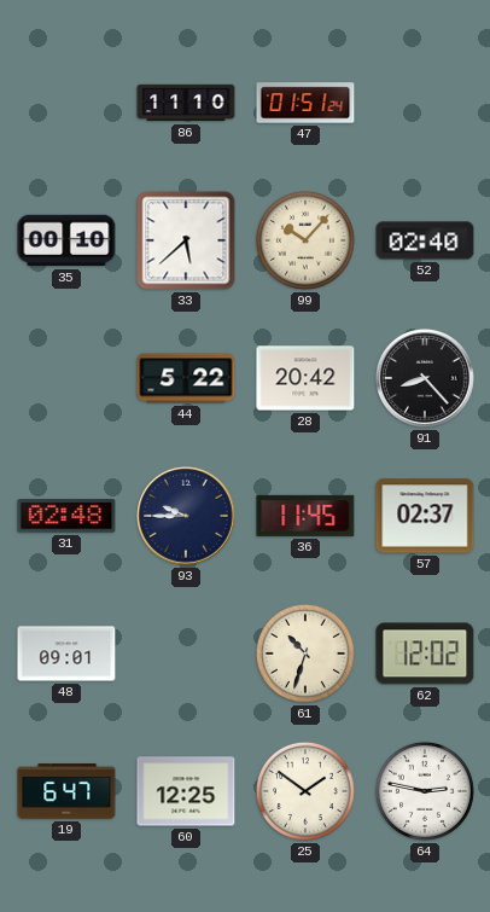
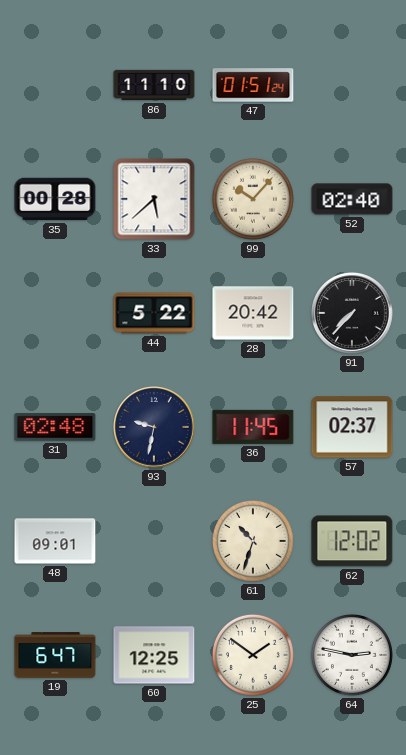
35: 00:10 -> 00:28 (55, 199)
91: 8:23 -> 7:37 (352, 313)
93: 9:45 -> 9:32 (154, 427)
